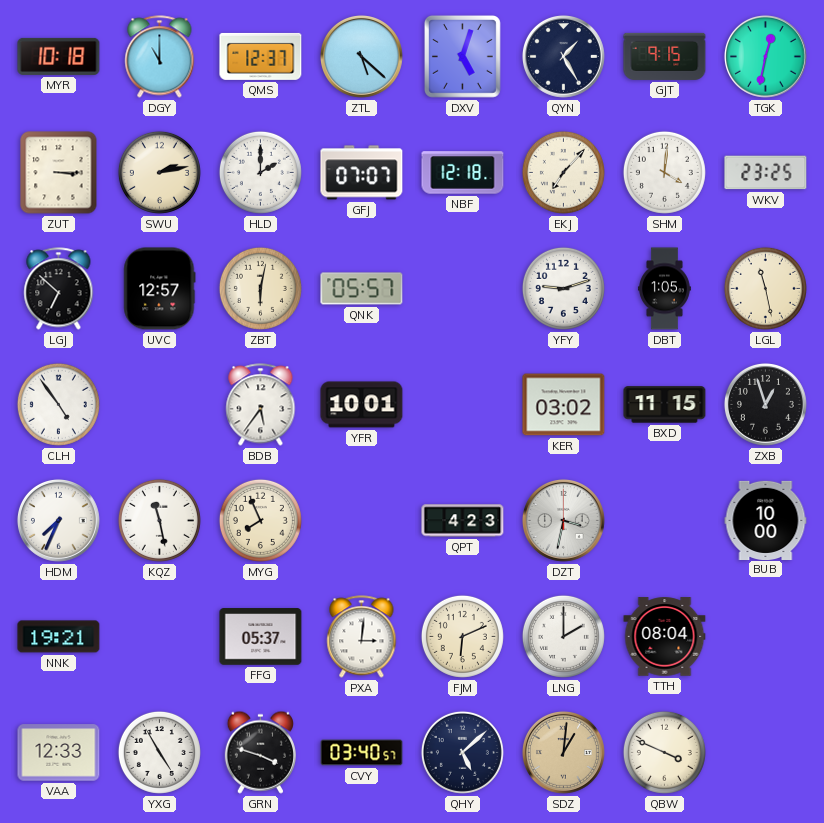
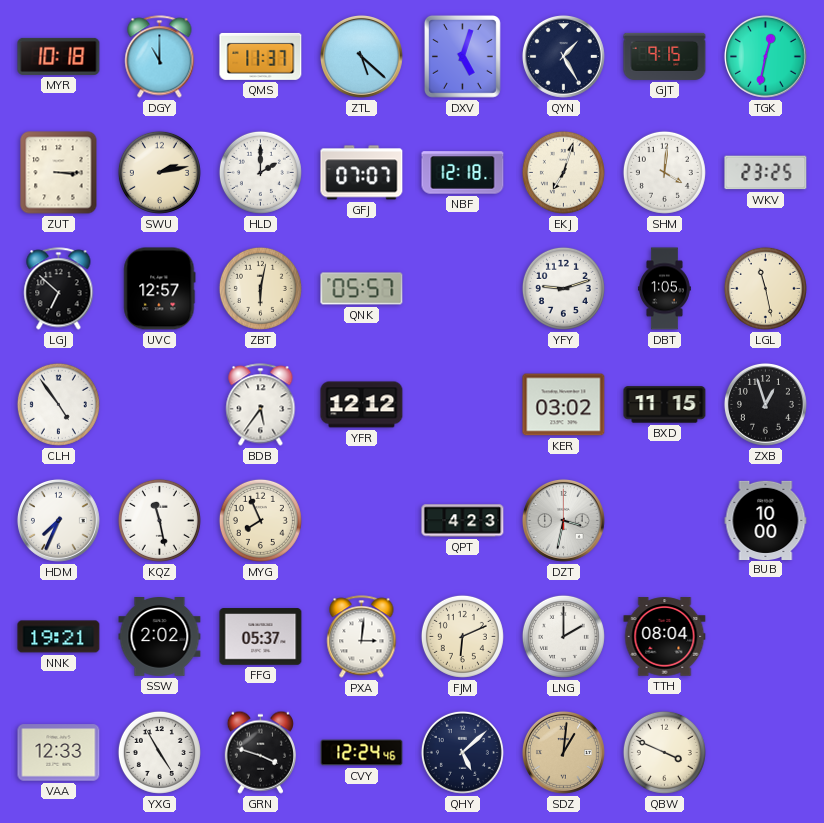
QMS: 12:37 -> 11:37 (261, 56)
EKJ: 7:07 -> 7:03 (563, 172)
YFR: 10:01 -> 12:12 (362, 405)
SSW: none -> 2:02 (160, 637)
CVY: 03:40 -> 12:24 (362, 753)
